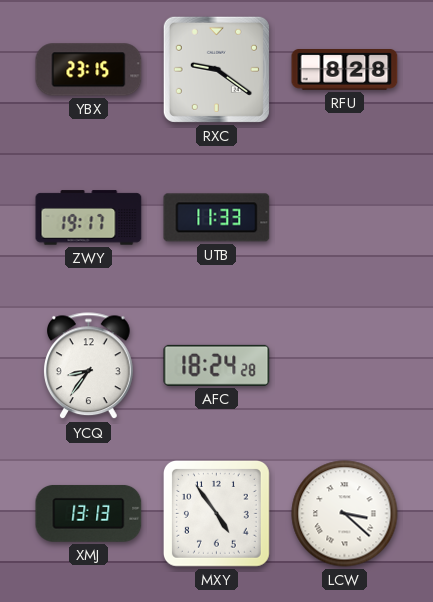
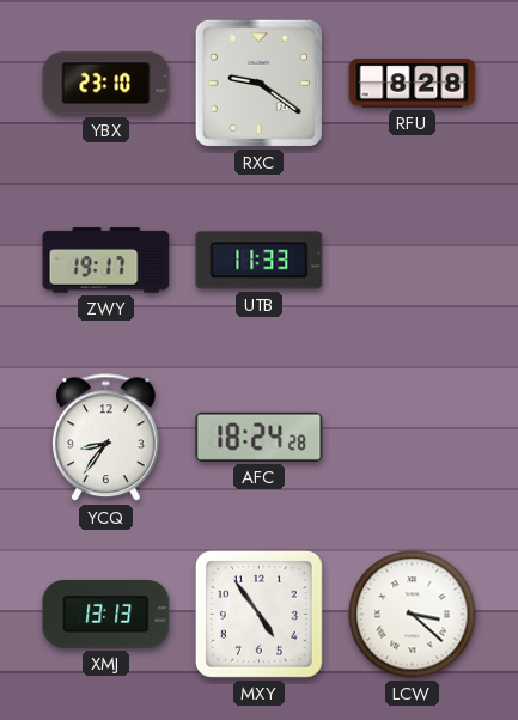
YBX: 23:15 -> 23:10 (106, 84)
